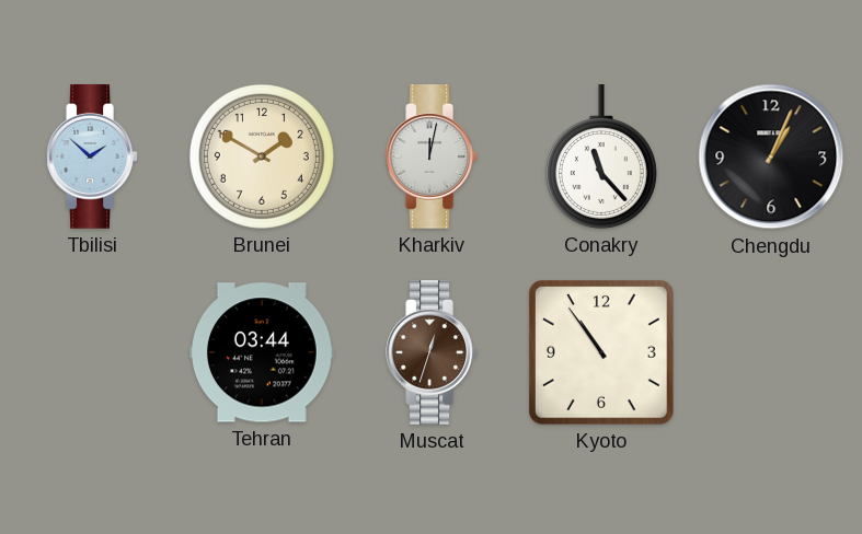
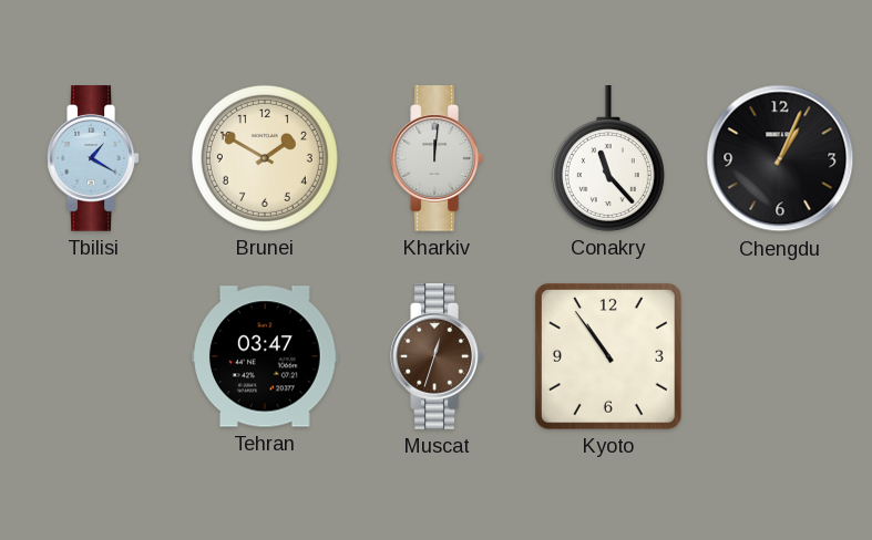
Tbilisi: 1:52 -> 1:20 (93, 158)
Kharkiv: 12:02 -> 12:01 (437, 158)
Tehran: 03:44 -> 03:47 (266, 356)
